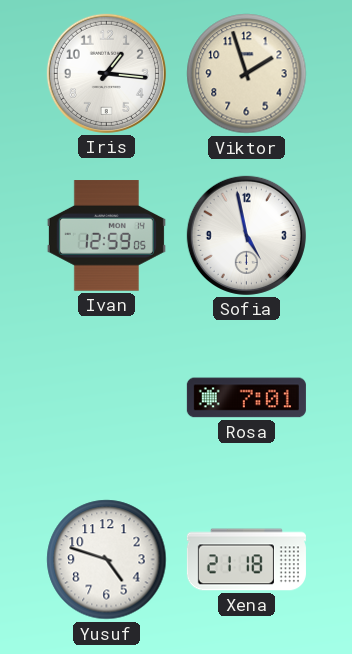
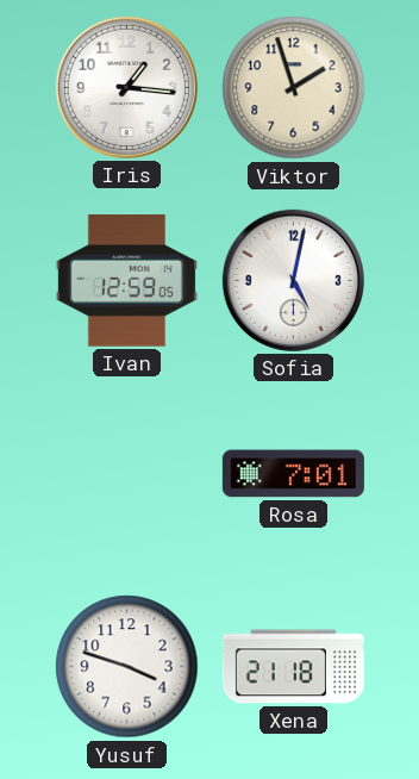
Sofia: 4:58 -> 5:02 (293, 280)
Yusuf: 4:48 -> 3:48 (127, 667)
